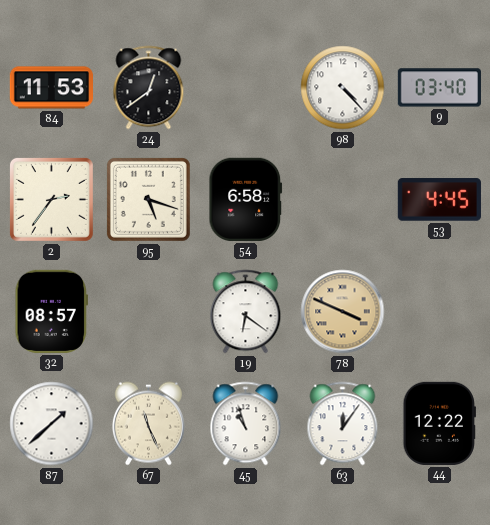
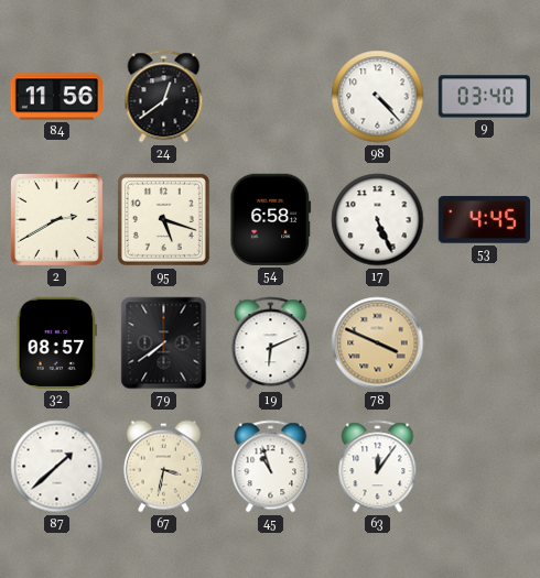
84: 11:53 -> 11:56 (56, 97)
2: 2:36 -> 2:40 (56, 219)
17: none -> 5:26 (378, 220)
79: none -> 7:39 (164, 343)
19: 6:21 -> 6:11 (271, 343)
67: 11:26 -> 3:32 (163, 467)
44: 12:22 -> none (439, 423)
